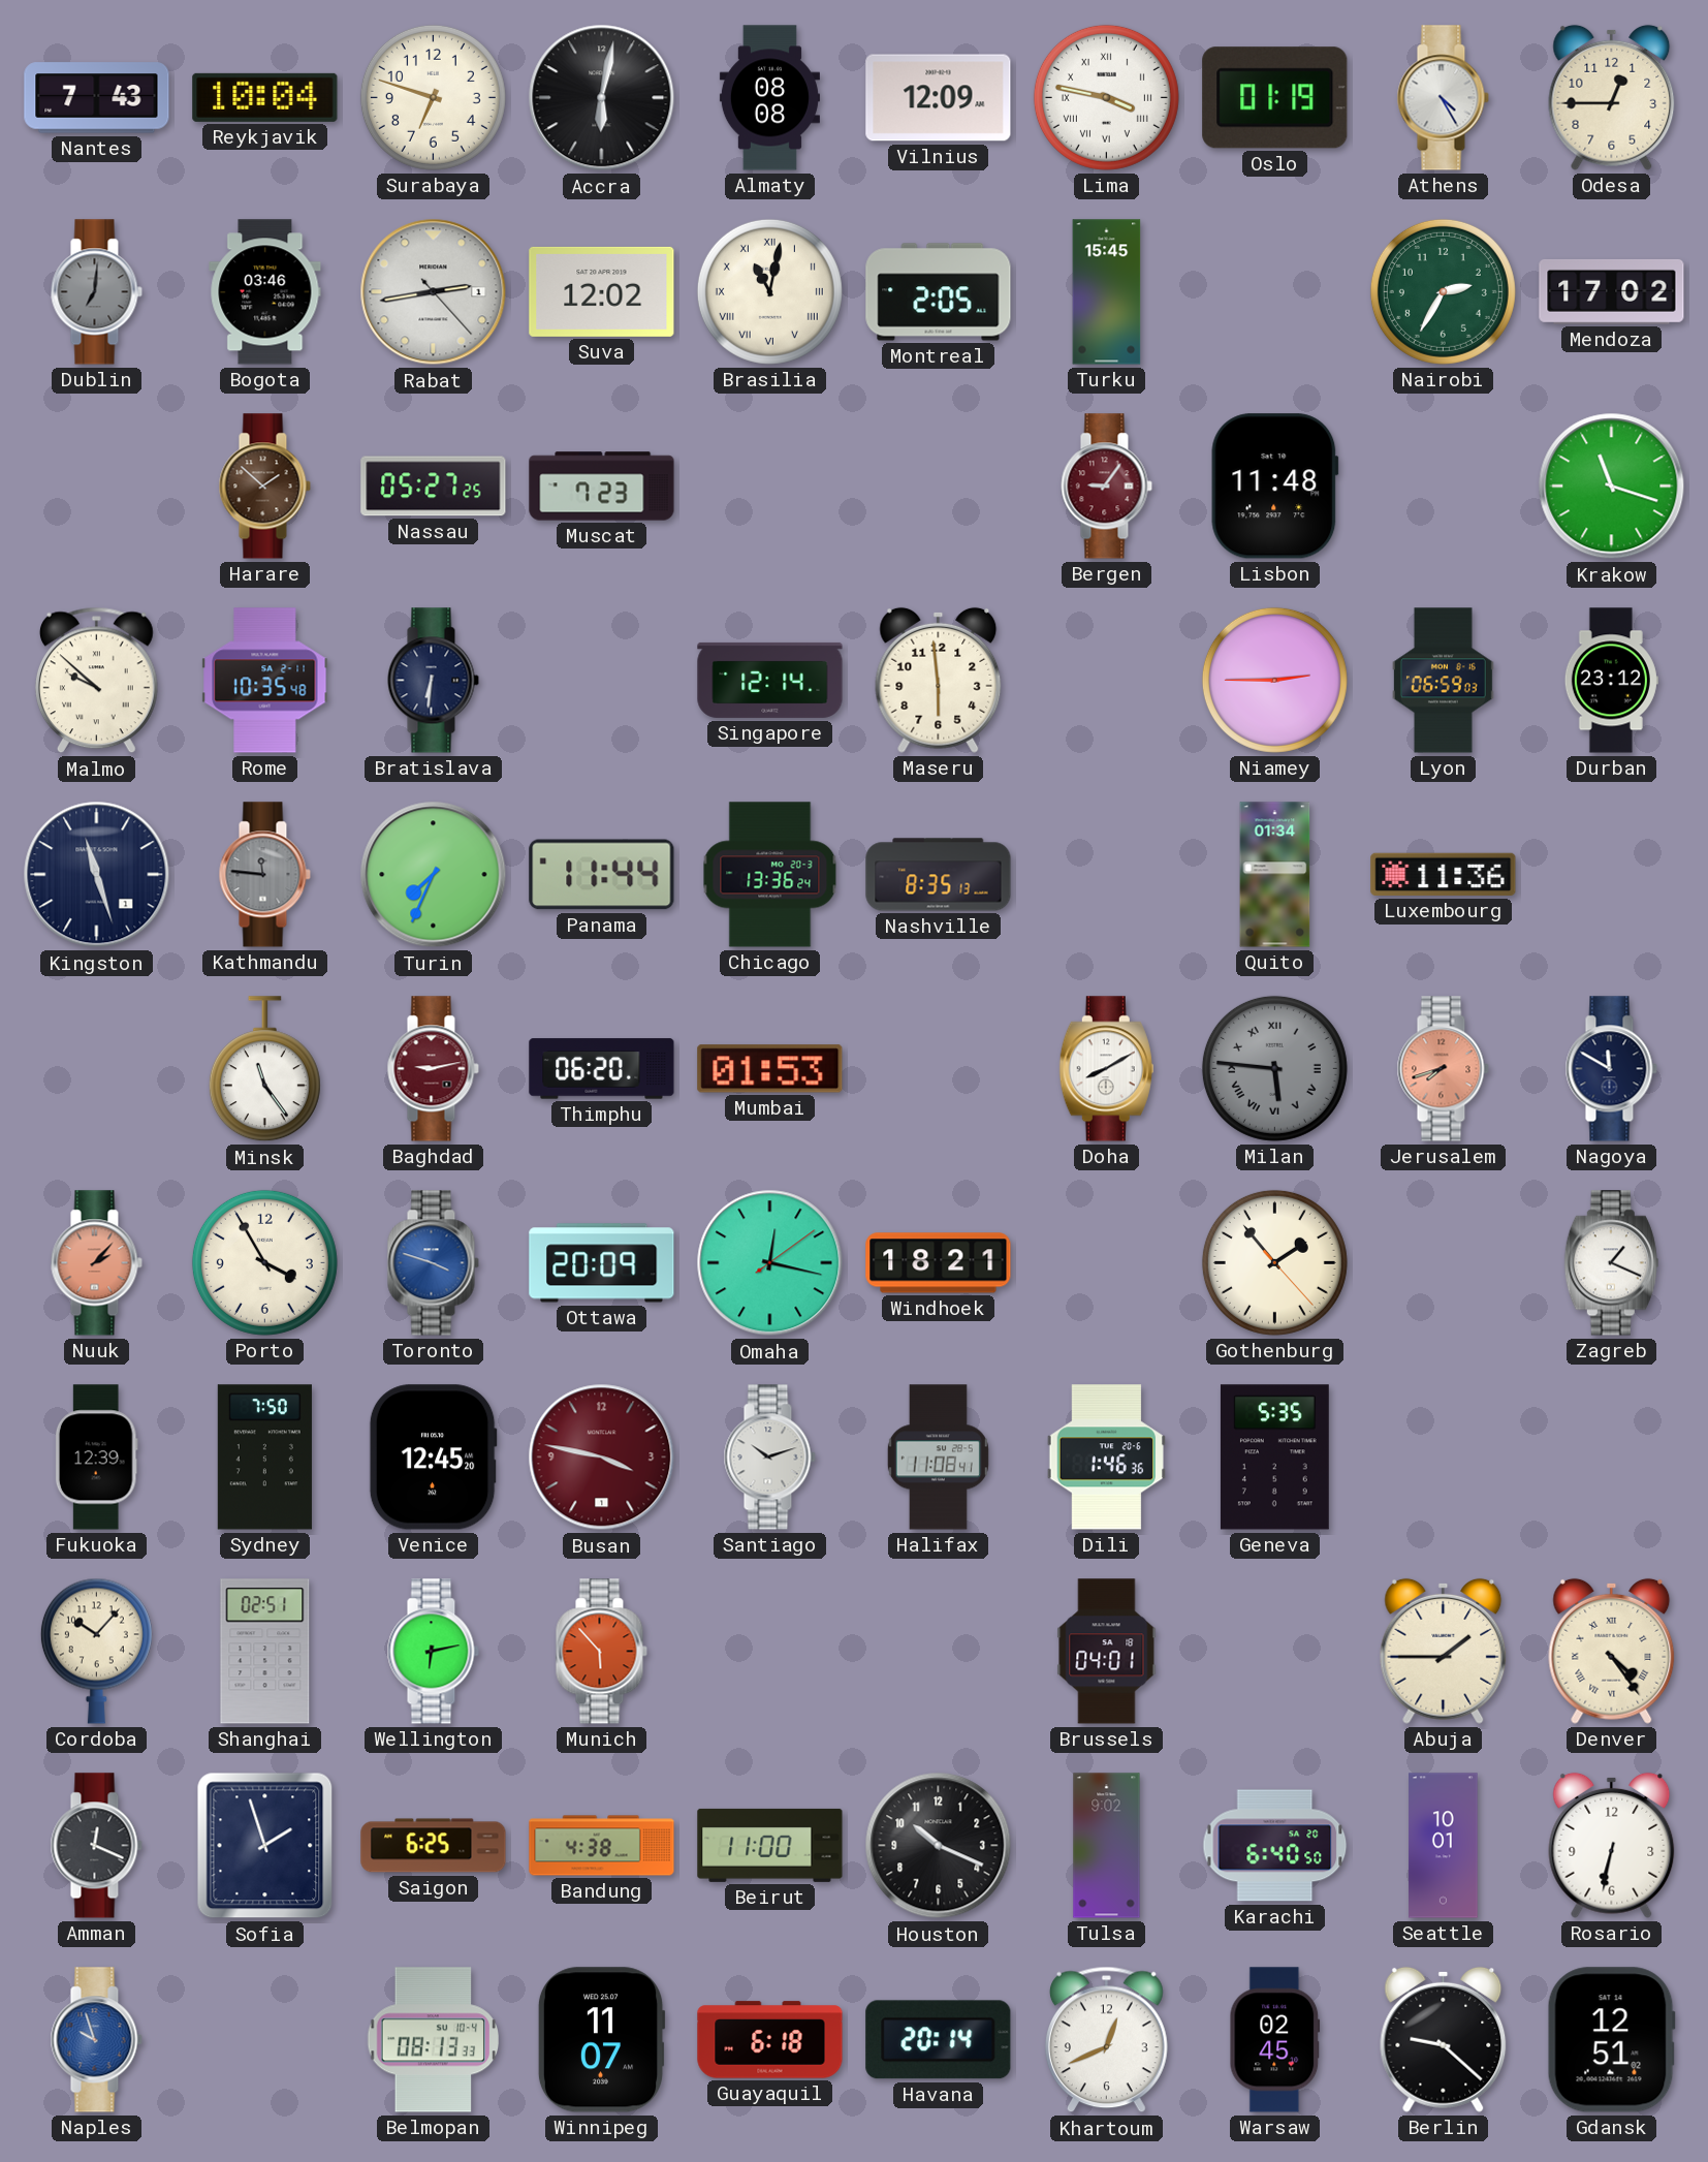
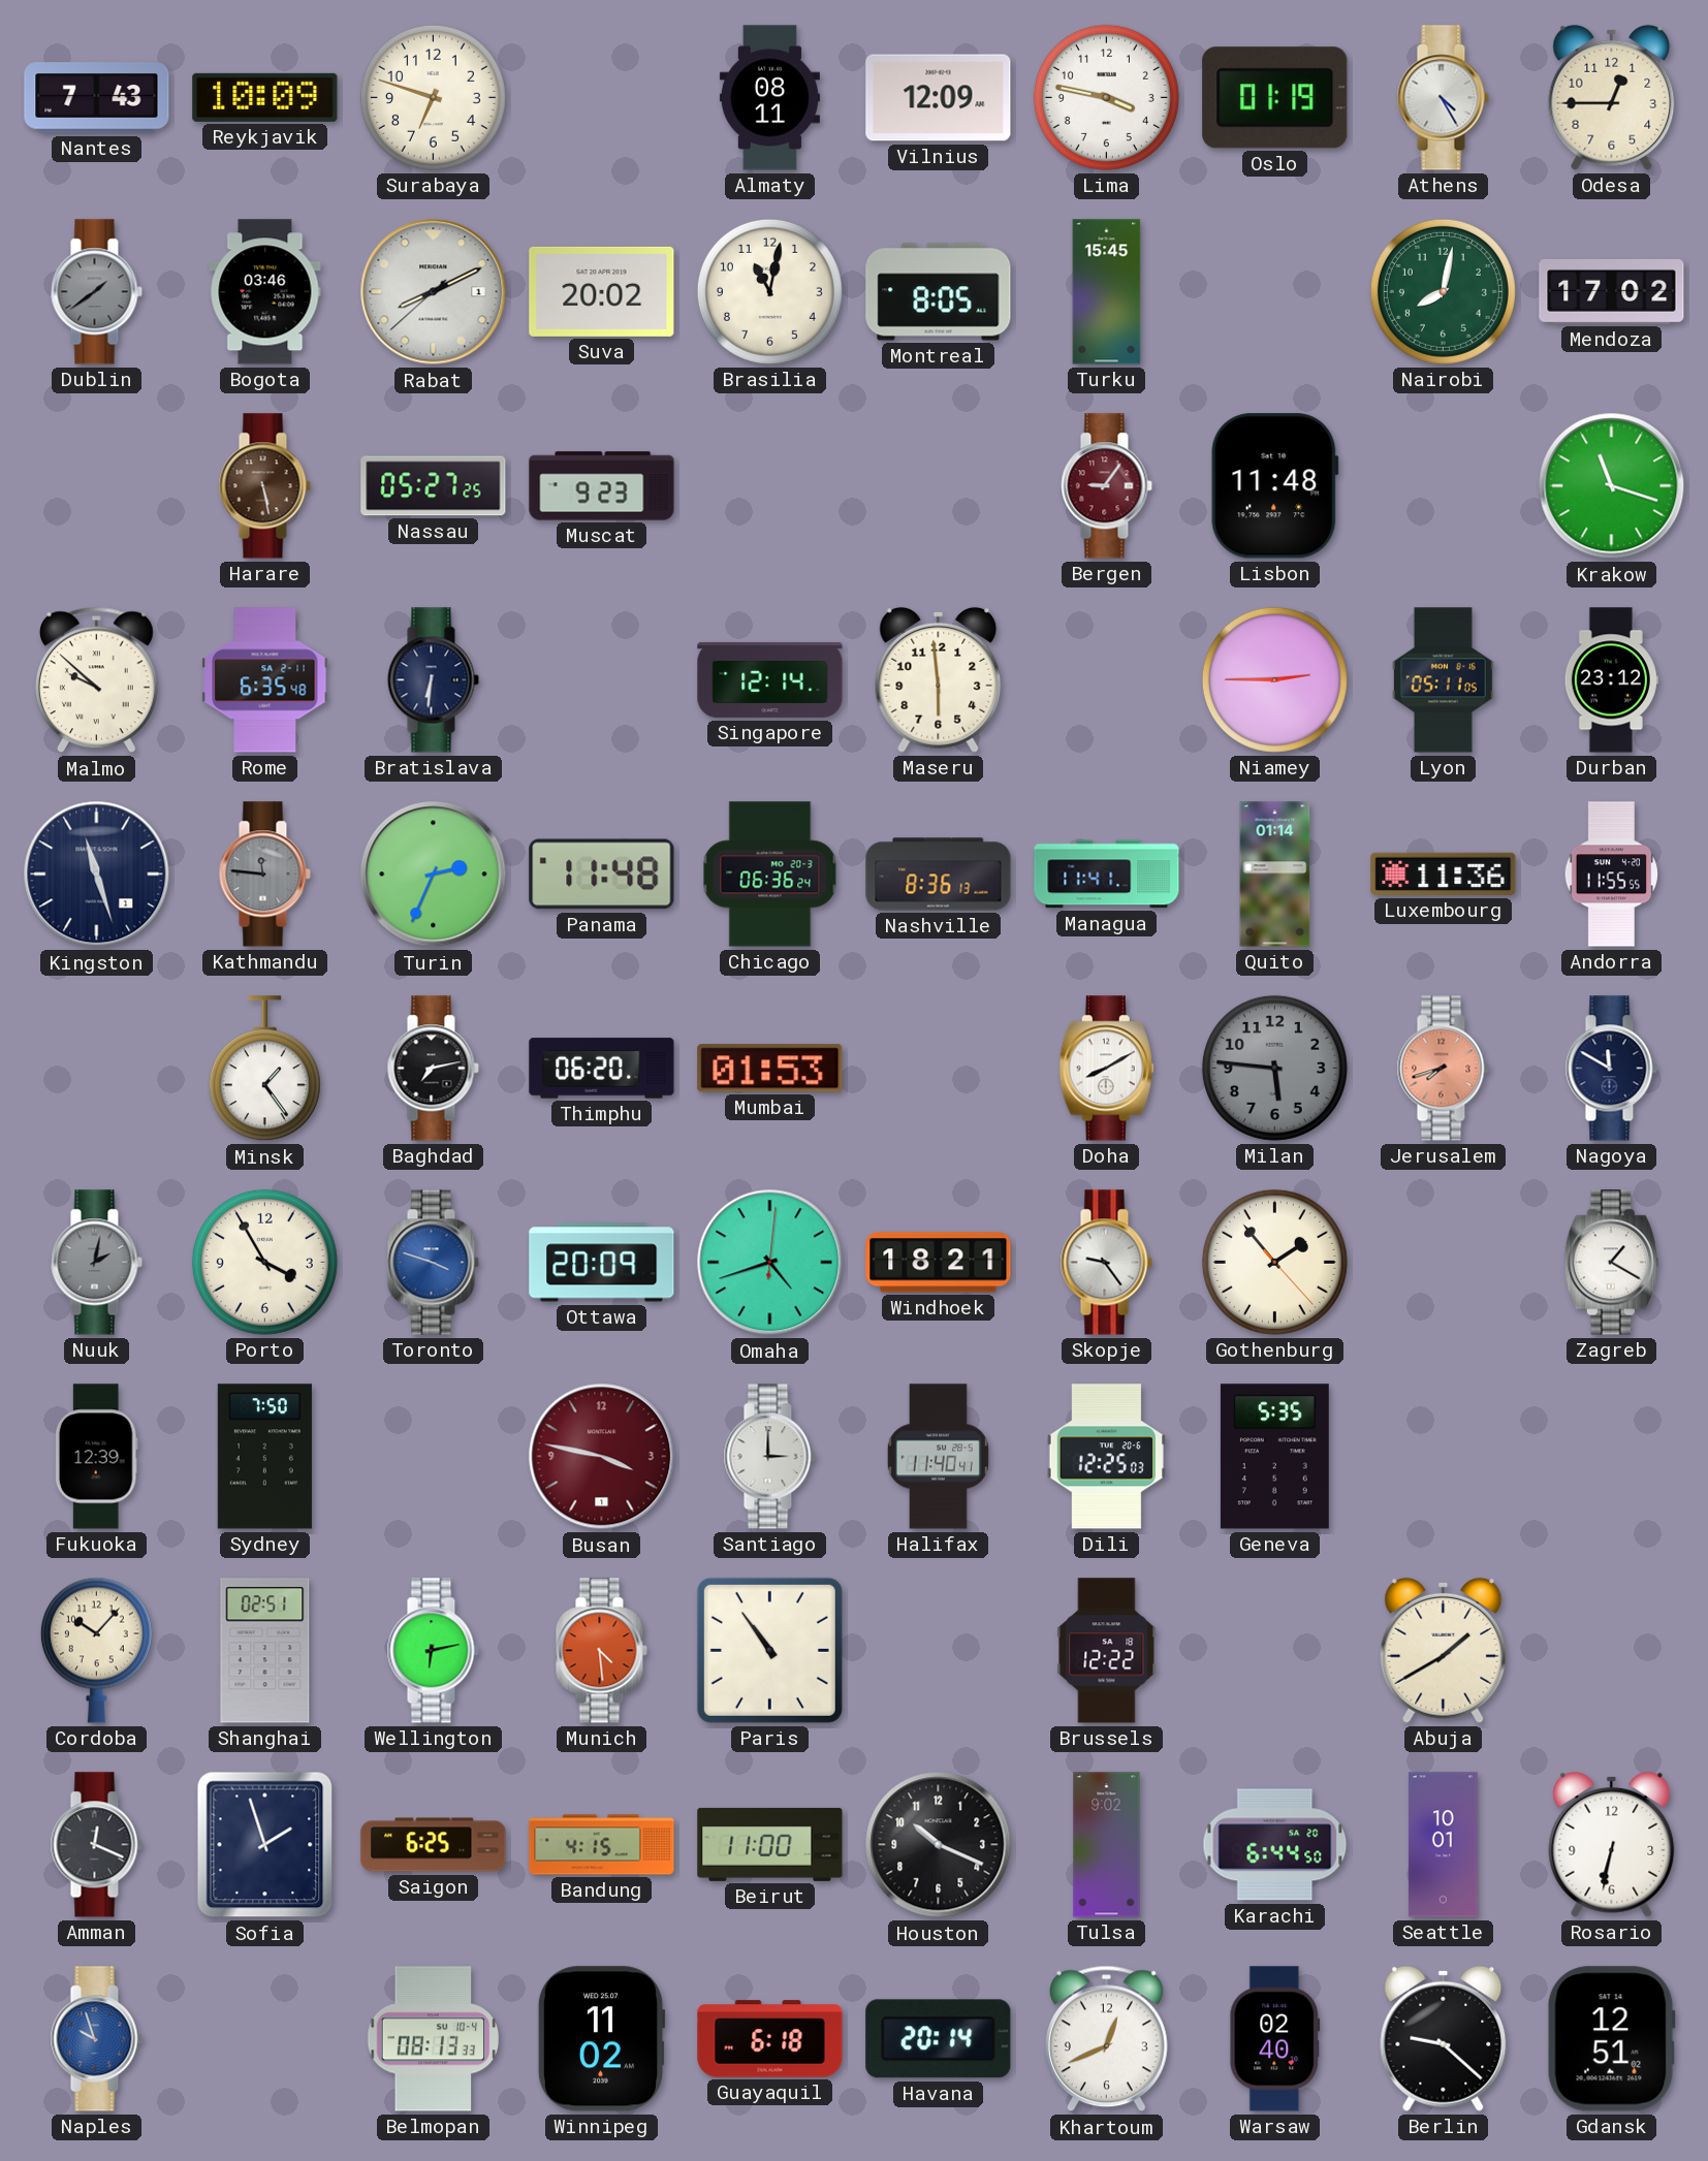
Reykjavik: 10:04 -> 10:09 (265, 97)
Accra: 6:02 -> none (602, 98)
Almaty: 08:08 -> 08:11 (769, 98)
Lima numerals: Roman -> Arabic (1106, 97)
Dublin: 7:01 -> 1:39 (96, 292)
Rabat: 2:43 -> 8:10 (434, 292)
Suva: 12:02 -> 20:02 (602, 291)
Brasilia numerals: Roman -> Arabic (769, 291)
Montreal: 2:05 -> 8:05 (939, 292)
Nairobi: 2:35 -> 8:02 (1443, 291)
Harare: 1:52 -> 5:28 (264, 486)
Muscat: 7:23 -> 9:23 (602, 486)
Rome: 10:35 -> 6:35 (265, 680)
Lyon: 06:59 -> 05:11 (1444, 680)
Turin: 7:34 -> 2:34 (434, 875)
Panama: 11:44 -> 11:48 (602, 875)
Chicago: 13:36 -> 06:36 (770, 875)
Nashville: 8:35 -> 8:36 (939, 875)
Managua: none -> 11:41 (1107, 875)
Quito: 01:34 -> 01:14 (1275, 875)
Andorra: none -> 11:55 (1612, 875)
Minsk: 11:24 -> 1:24 (264, 1069)
Baghdad: 9:13 -> 7:13 (433, 1069)
Baghdad dial: burgundy -> black (433, 1069)
Milan numerals: Roman -> Arabic (1274, 1068)
Nuuk: 2:07 -> 2:02 (96, 1263)
Nuuk dial: salmon -> grey (96, 1263)
Omaha: 12:17 -> 4:42 (770, 1263)
Skopje: none -> 9:24 (1106, 1263)
Zagreb: 1:19 -> 1:20 (1611, 1263)
Venice: 12:45 -> none (433, 1458)
Santiago: 10:12 -> 3:00 (769, 1457)
Halifax: 11:08 -> 11:40 (938, 1457)
Dili: 1:46 -> 12:25 (1106, 1457)
Munich: 5:53 -> 4:29 (601, 1651)
Paris: none -> 10:54 (769, 1650)
Brussels: 04:01 -> 12:22 (1107, 1651)
Abuja: 1:45 -> 1:40 (1444, 1650)
Denver: 4:24 -> none (1612, 1651)
Bandung: 4:38 -> 4:15 (602, 1845)
Karachi: 6:40 -> 6:44 (1275, 1845)
Winnipeg: 11:07 -> 11:02 (601, 2039)
Warsaw: 02:45 -> 02:40 (1275, 2039)
